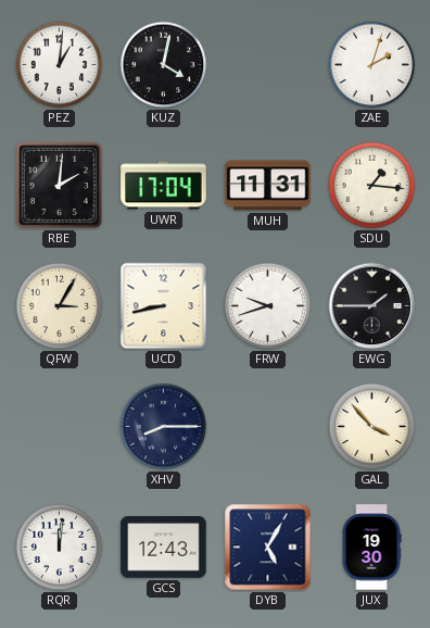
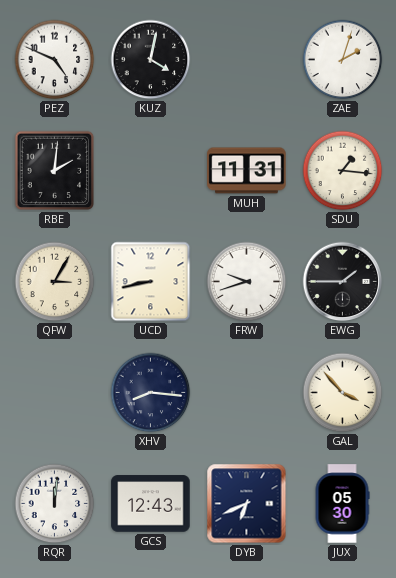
PEZ: 1:01 -> 4:49 (55, 60)
UWR: 17:04 -> none (164, 186)
XHV: 8:15 -> 8:16 (151, 393)
DYB: 5:05 -> 6:41 (247, 504)
JUX: 19:30 -> 05:30 (342, 504)
